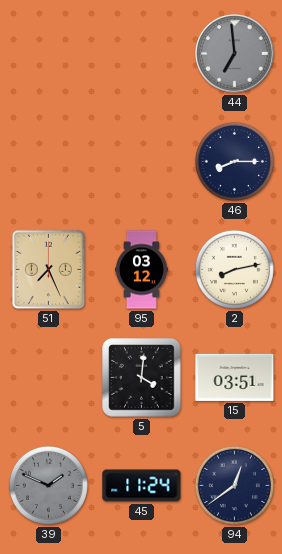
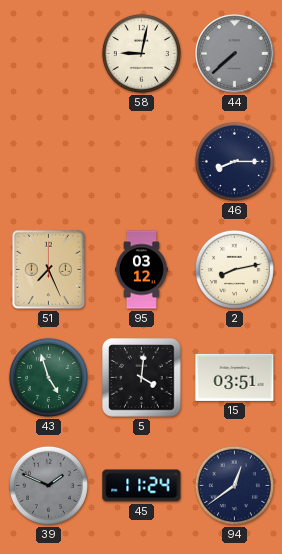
58: none -> 9:02 (141, 53)
44: 6:59 -> 7:38 (235, 54)
43: none -> 4:57 (48, 377)
